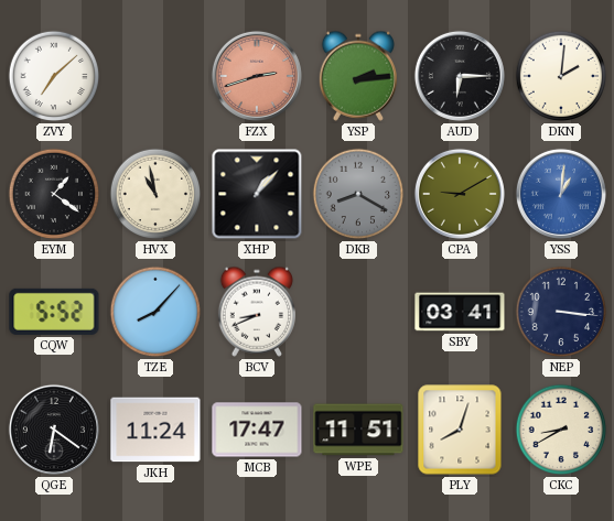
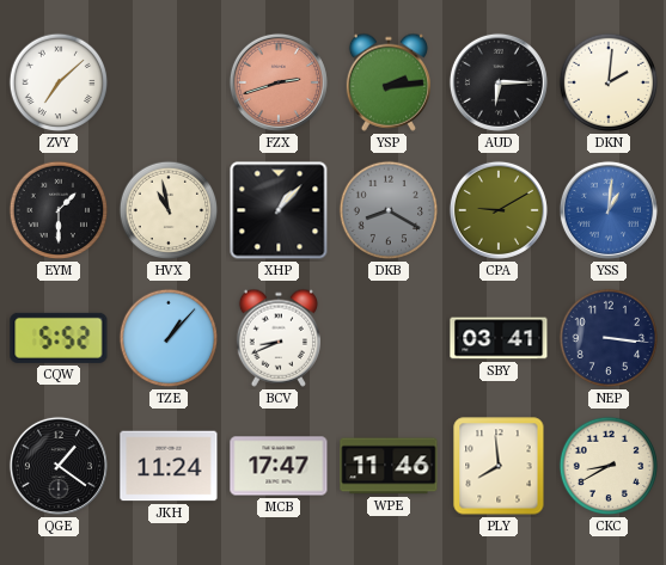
EYM: 1:21 -> 1:30 (59, 210)
TZE: 8:07 -> 1:07 (169, 338)
QGE: 6:21 -> 1:21 (59, 466)
WPE: 11:51 -> 11:46 (389, 466)
PLY: 8:03 -> 7:59 (499, 466)
